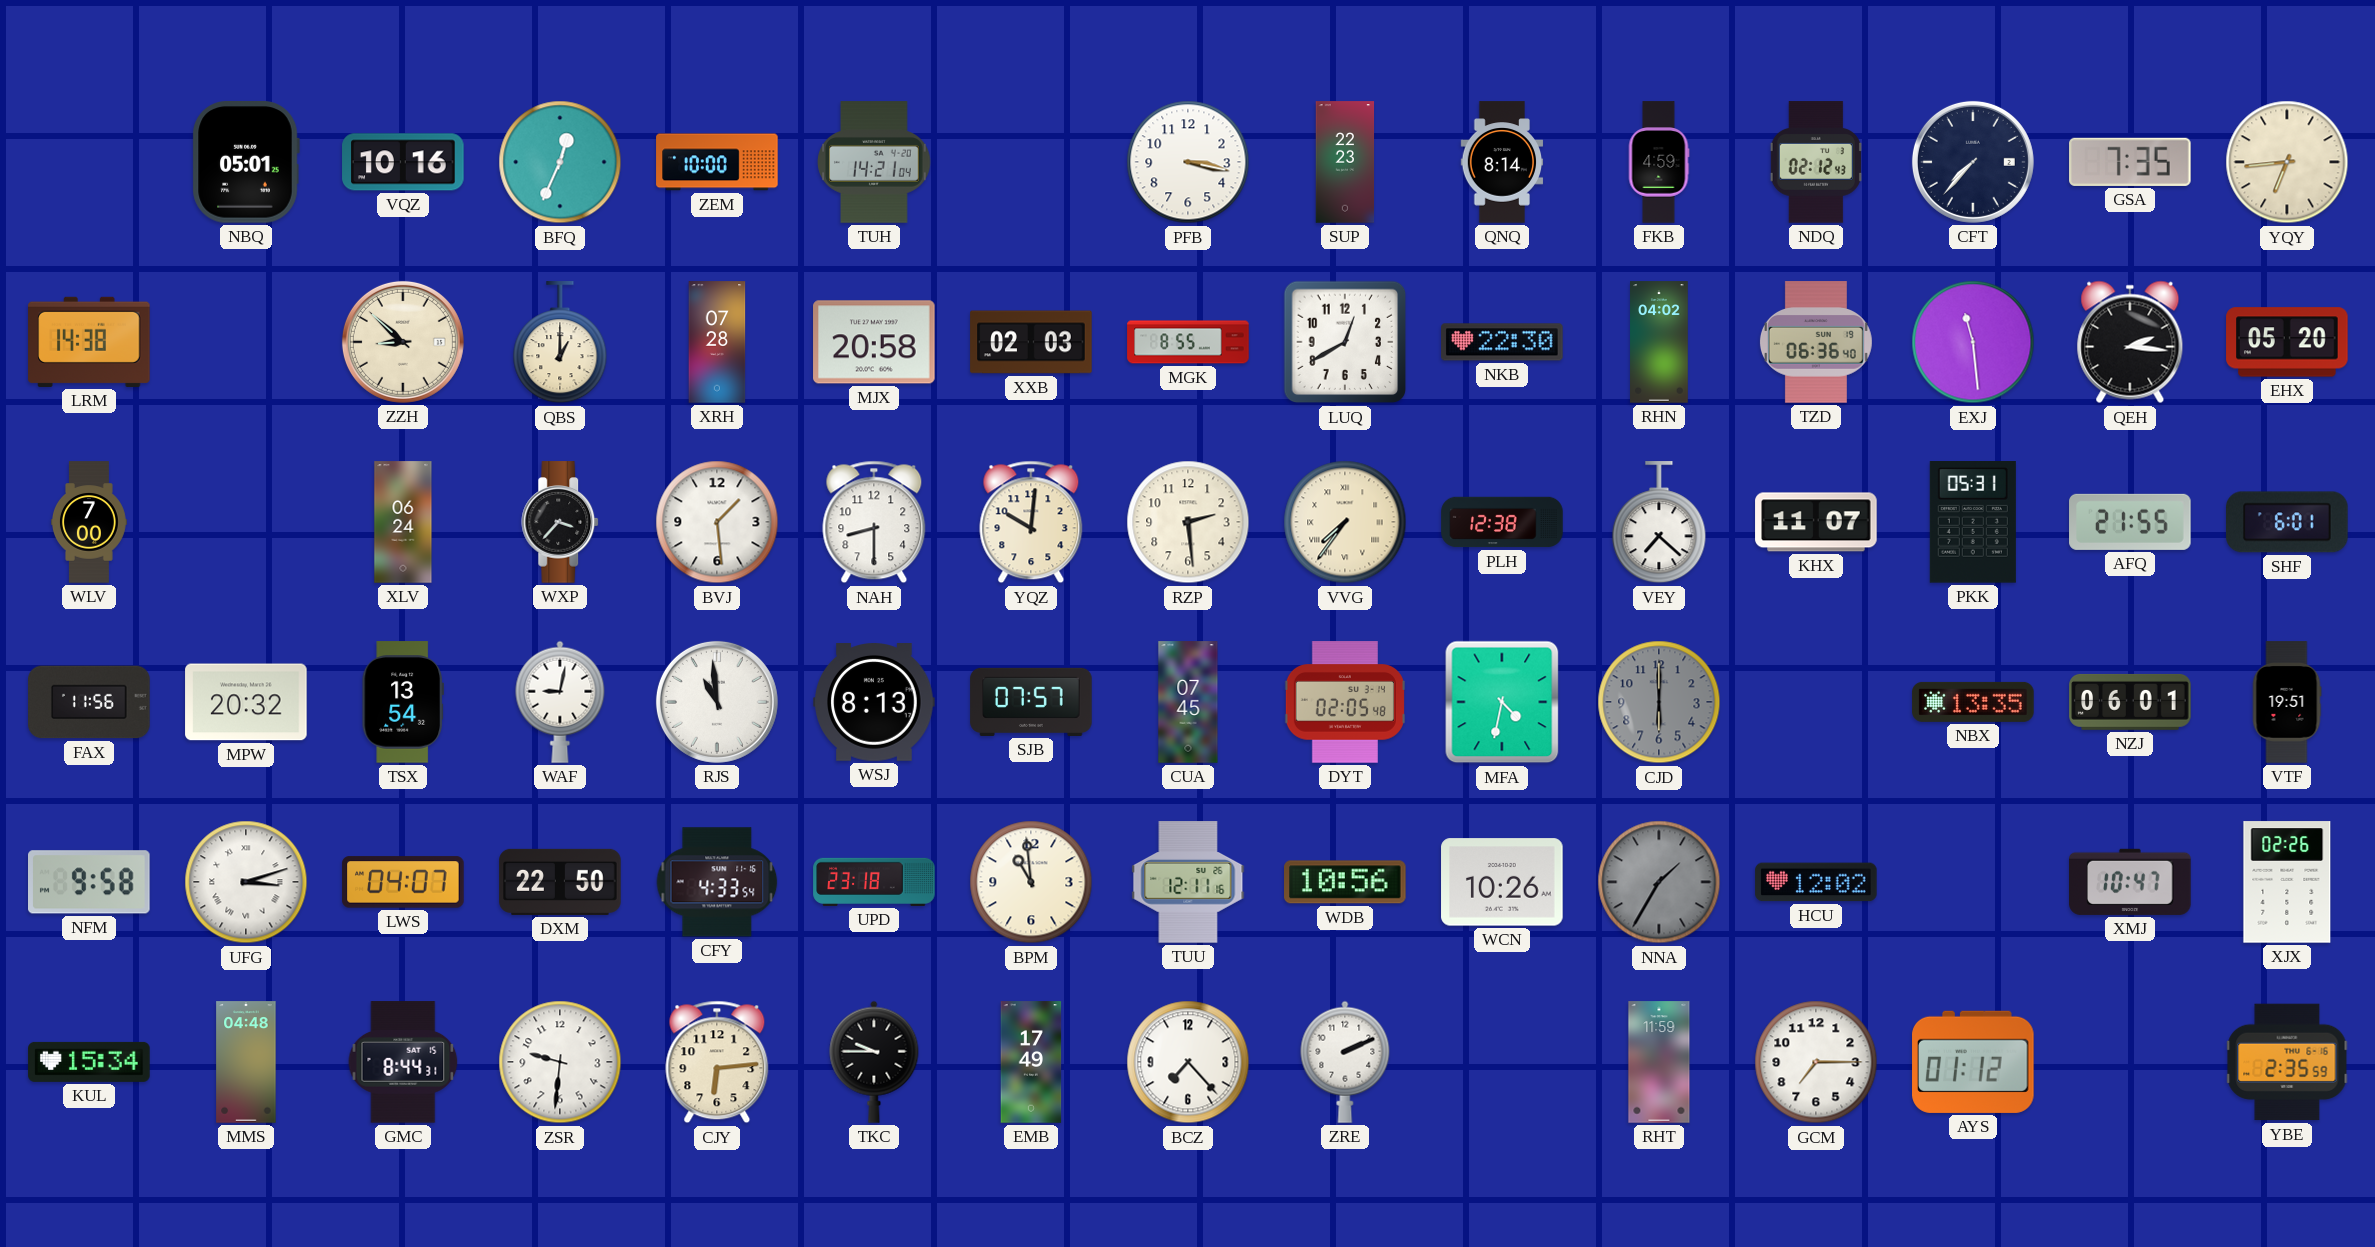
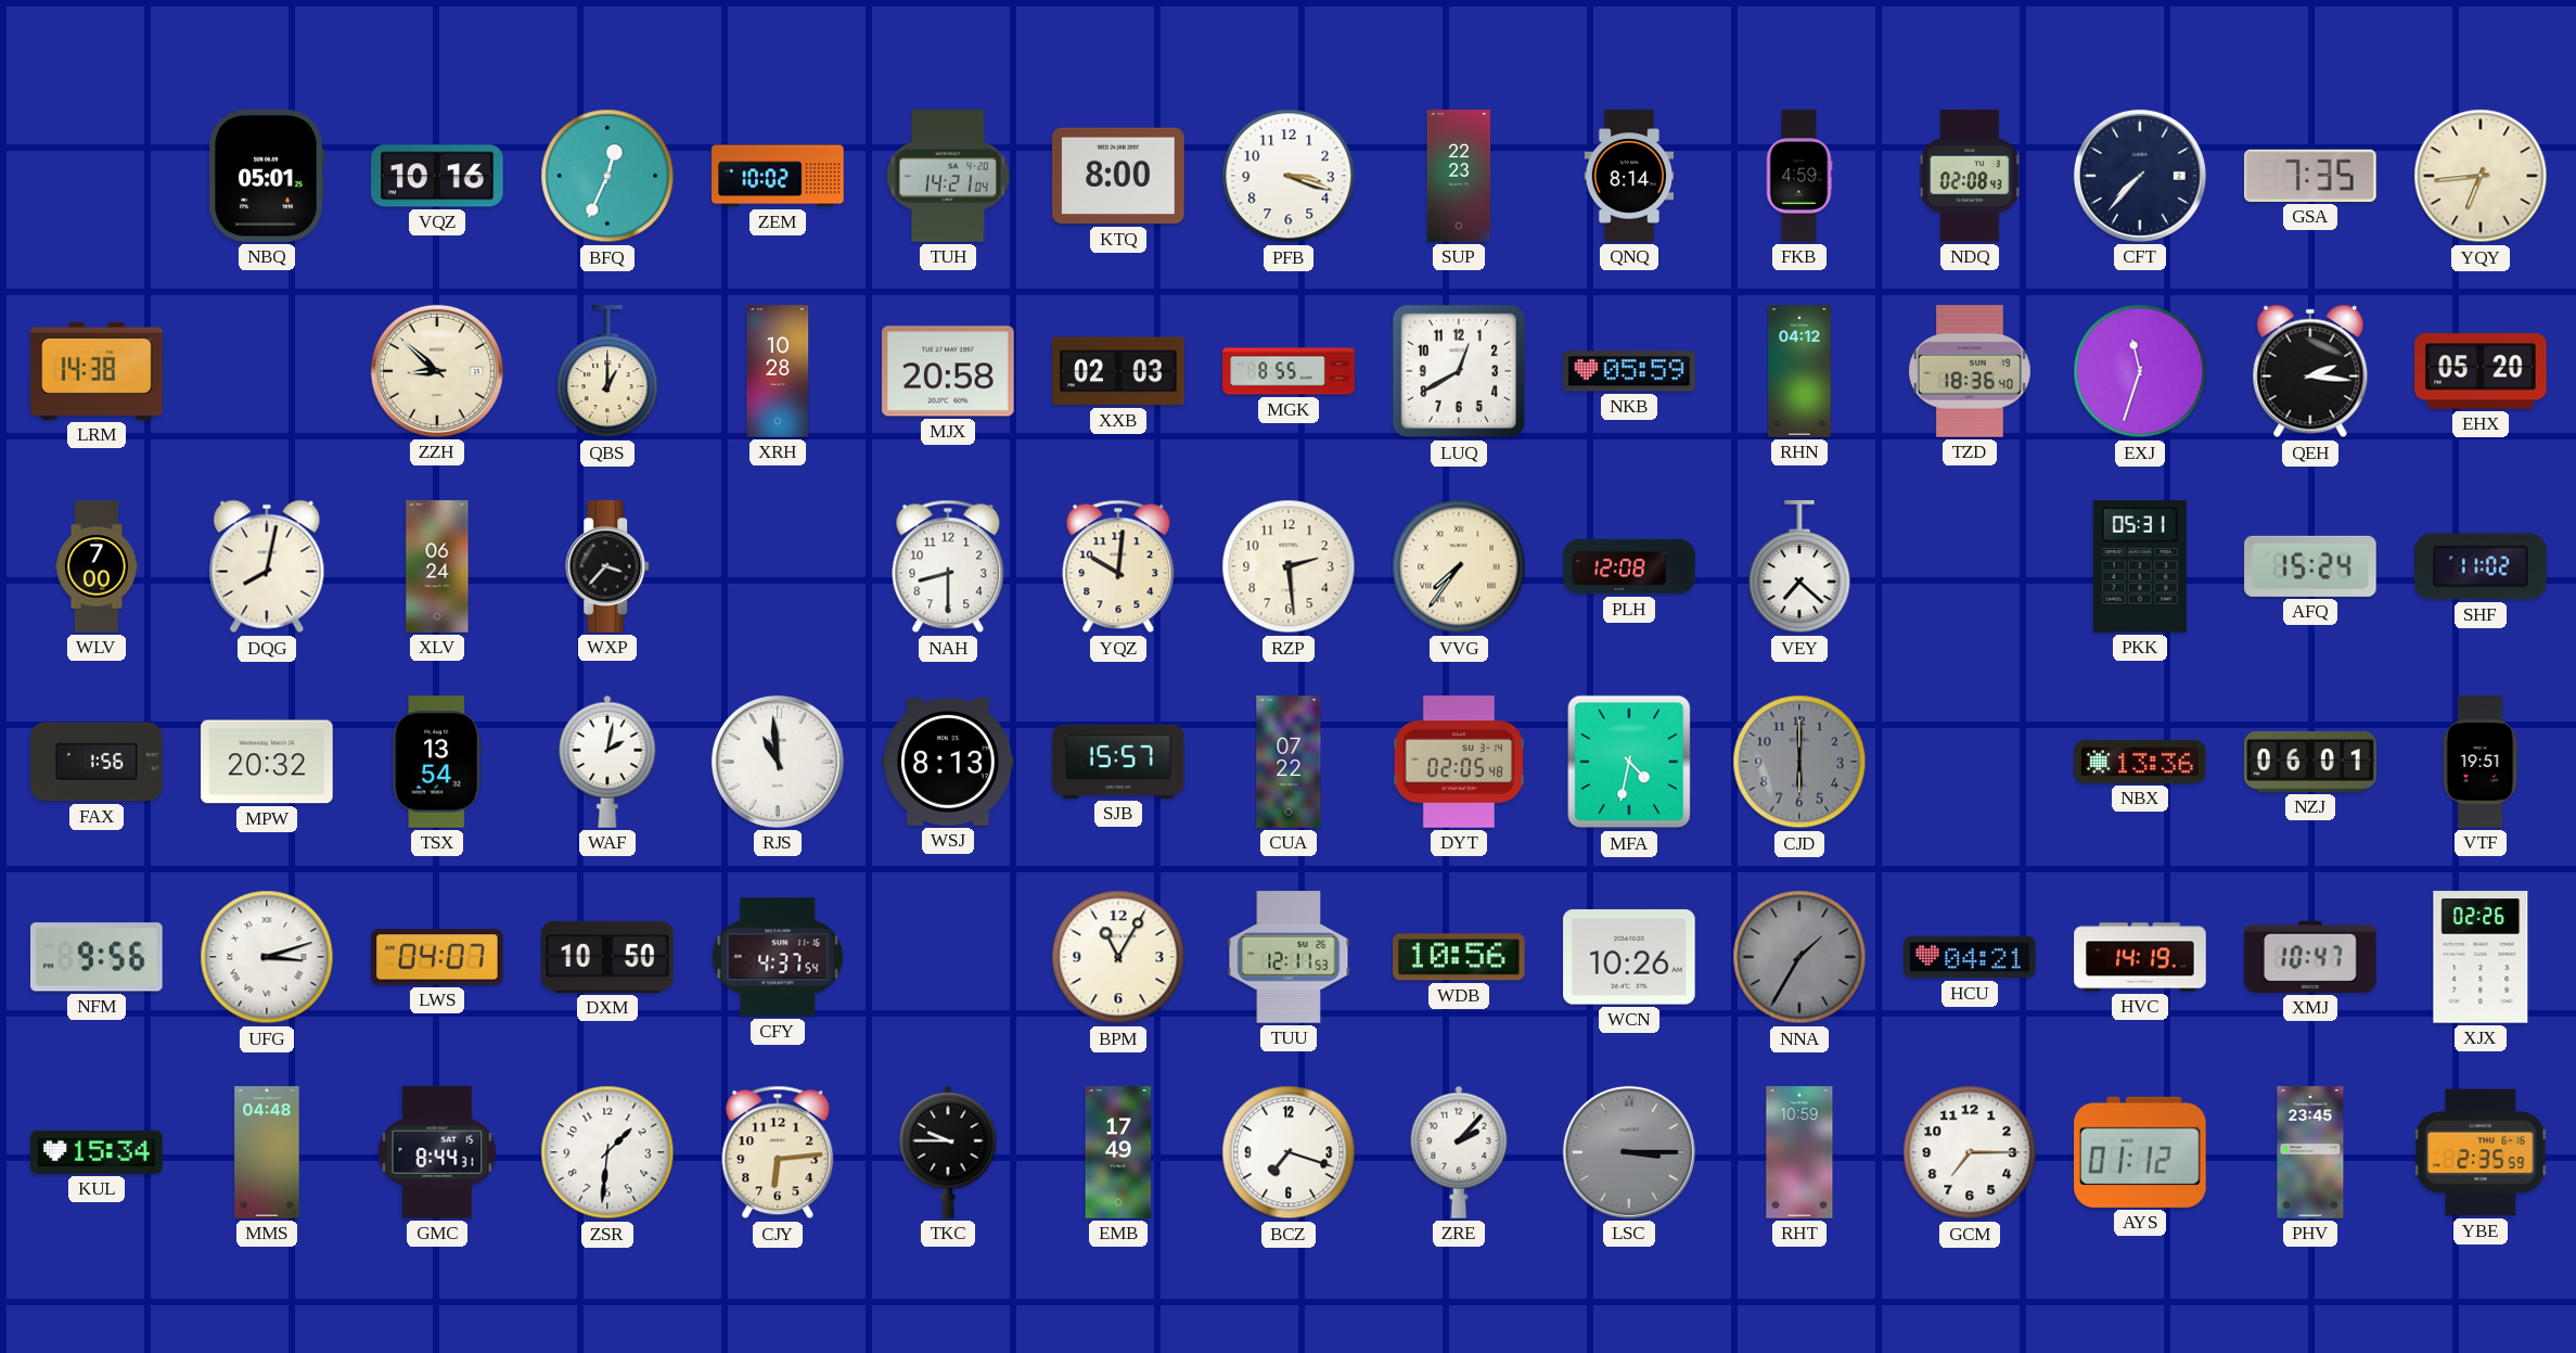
ZEM: 10:00 -> 10:02 (778, 176)
KTQ: none -> 8:00 (1118, 176)
PFB: 3:17 -> 3:18 (1289, 176)
NDQ: 02:12 -> 02:08 (1970, 176)
XRH: 07:28 -> 10:28 (778, 371)
NKB: 22:30 -> 05:59 (1629, 371)
RHN: 04:02 -> 04:12 (1799, 371)
TZD: 06:36 -> 18:36 (1970, 371)
EXJ: 11:29 -> 11:33 (2140, 371)
DQG: none -> 8:02 (267, 566)
BVJ: 1:29 -> none (717, 522)
PLH: 12:38 -> 12:08 (1629, 566)
KHX: 11:07 -> none (1816, 522)
AFQ: 21:55 -> 15:24 (2310, 566)
SHF: 6:01 -> 11:02 (2481, 566)
FAX: 11:56 -> 1:56 (97, 762)
WAF: 9:02 -> 2:02 (607, 762)
SJB: 07:57 -> 15:57 (1118, 762)
CUA: 07:45 -> 07:22 (1289, 762)
NBX: 13:35 -> 13:36 (2140, 762)
NFM: 9:58 -> 9:56 (98, 957)
DXM: 22:50 -> 10:50 (607, 957)
CFY: 4:33 -> 4:37 (778, 957)
UPD: 23:18 -> none (874, 882)
BPM: 10:59 -> 11:05 (1118, 957)
TUU: 12:11:16 -> 12:11:53 (1289, 957)
HCU: 12:02 -> 04:21 (1970, 957)
HVC: none -> 14:19 (2140, 957)
ZSR: 9:31 -> 1:31 (607, 1152)
BCZ: 7:23 -> 7:18 (1289, 1152)
ZRE: 2:11 -> 2:07 (1459, 1152)
LSC: none -> 3:15 (1629, 1152)
RHT: 11:59 -> 10:59 (1799, 1152)
PHV: none -> 23:45 (2310, 1152)
